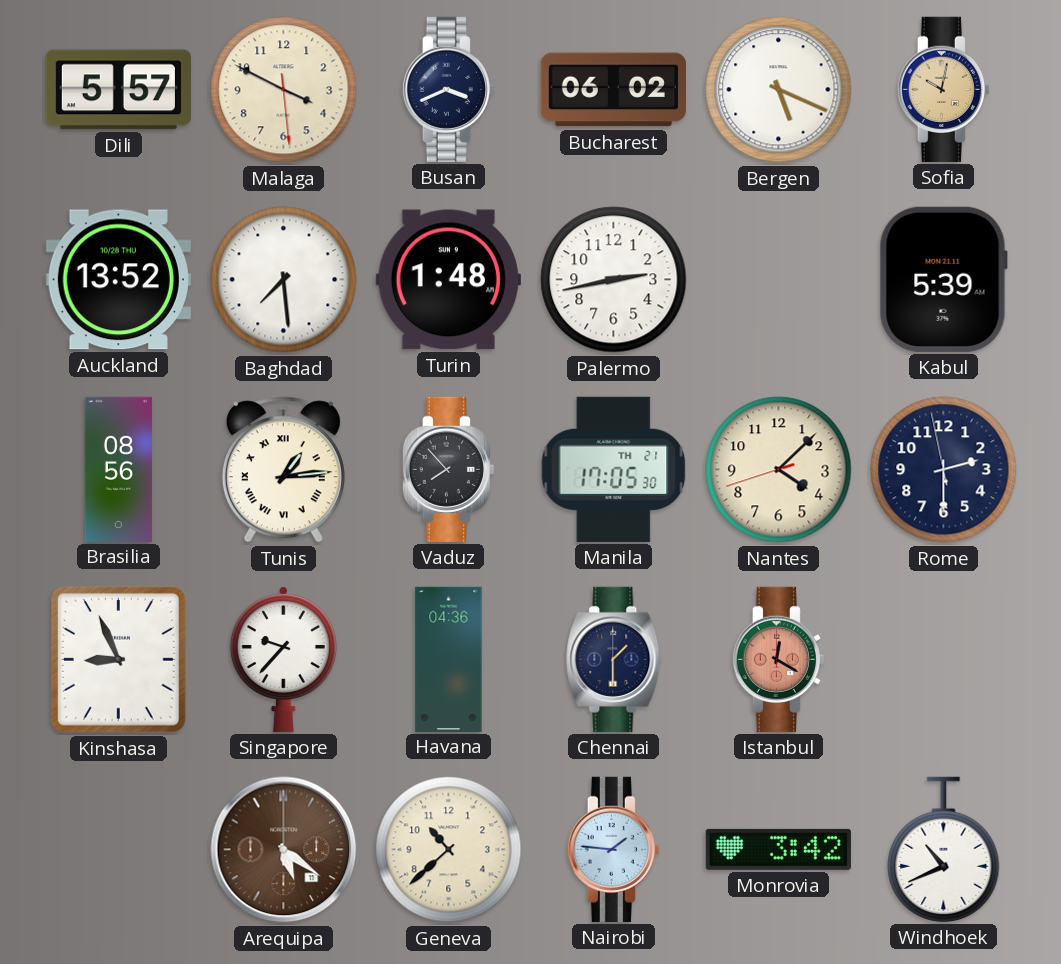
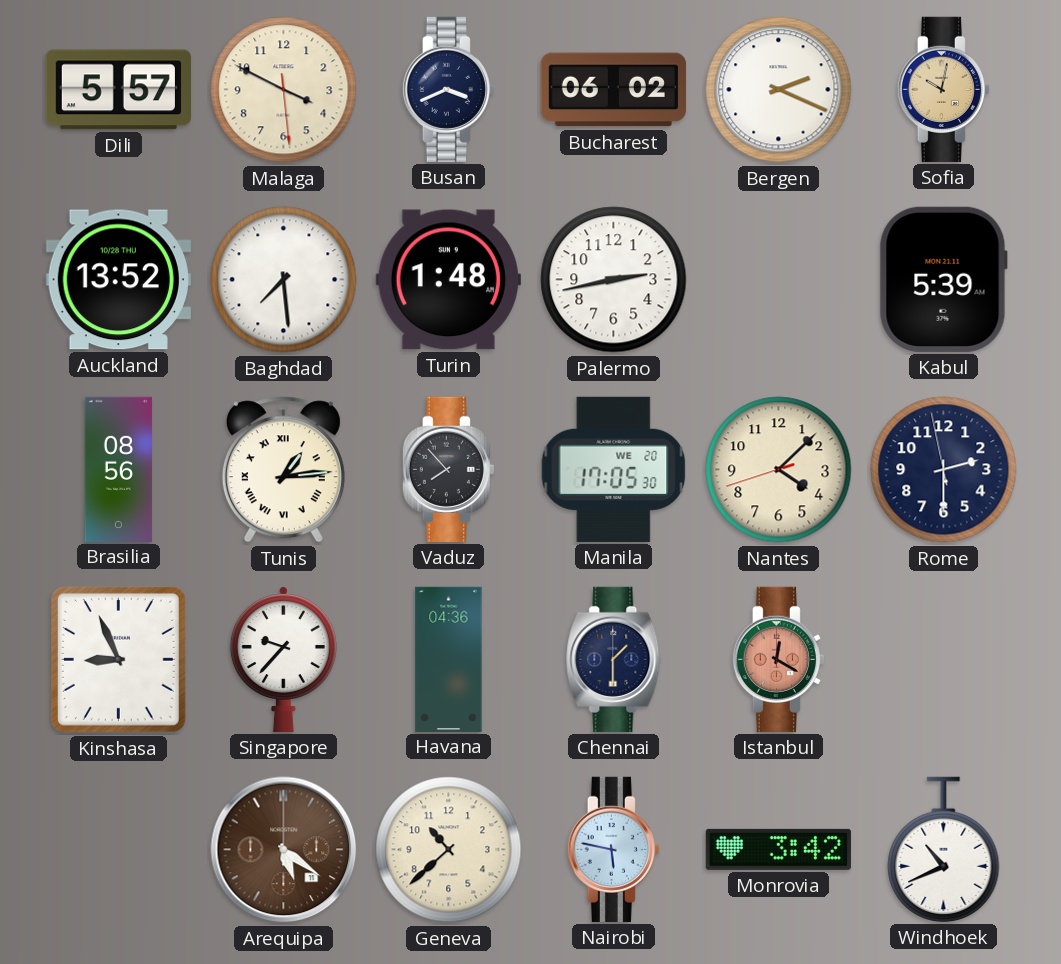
Bergen: 5:19 -> 2:19 (779, 90)
Manila date: TH 21 -> WE 20 (614, 469)
Nairobi: 1:46 -> 5:47 (613, 849)
